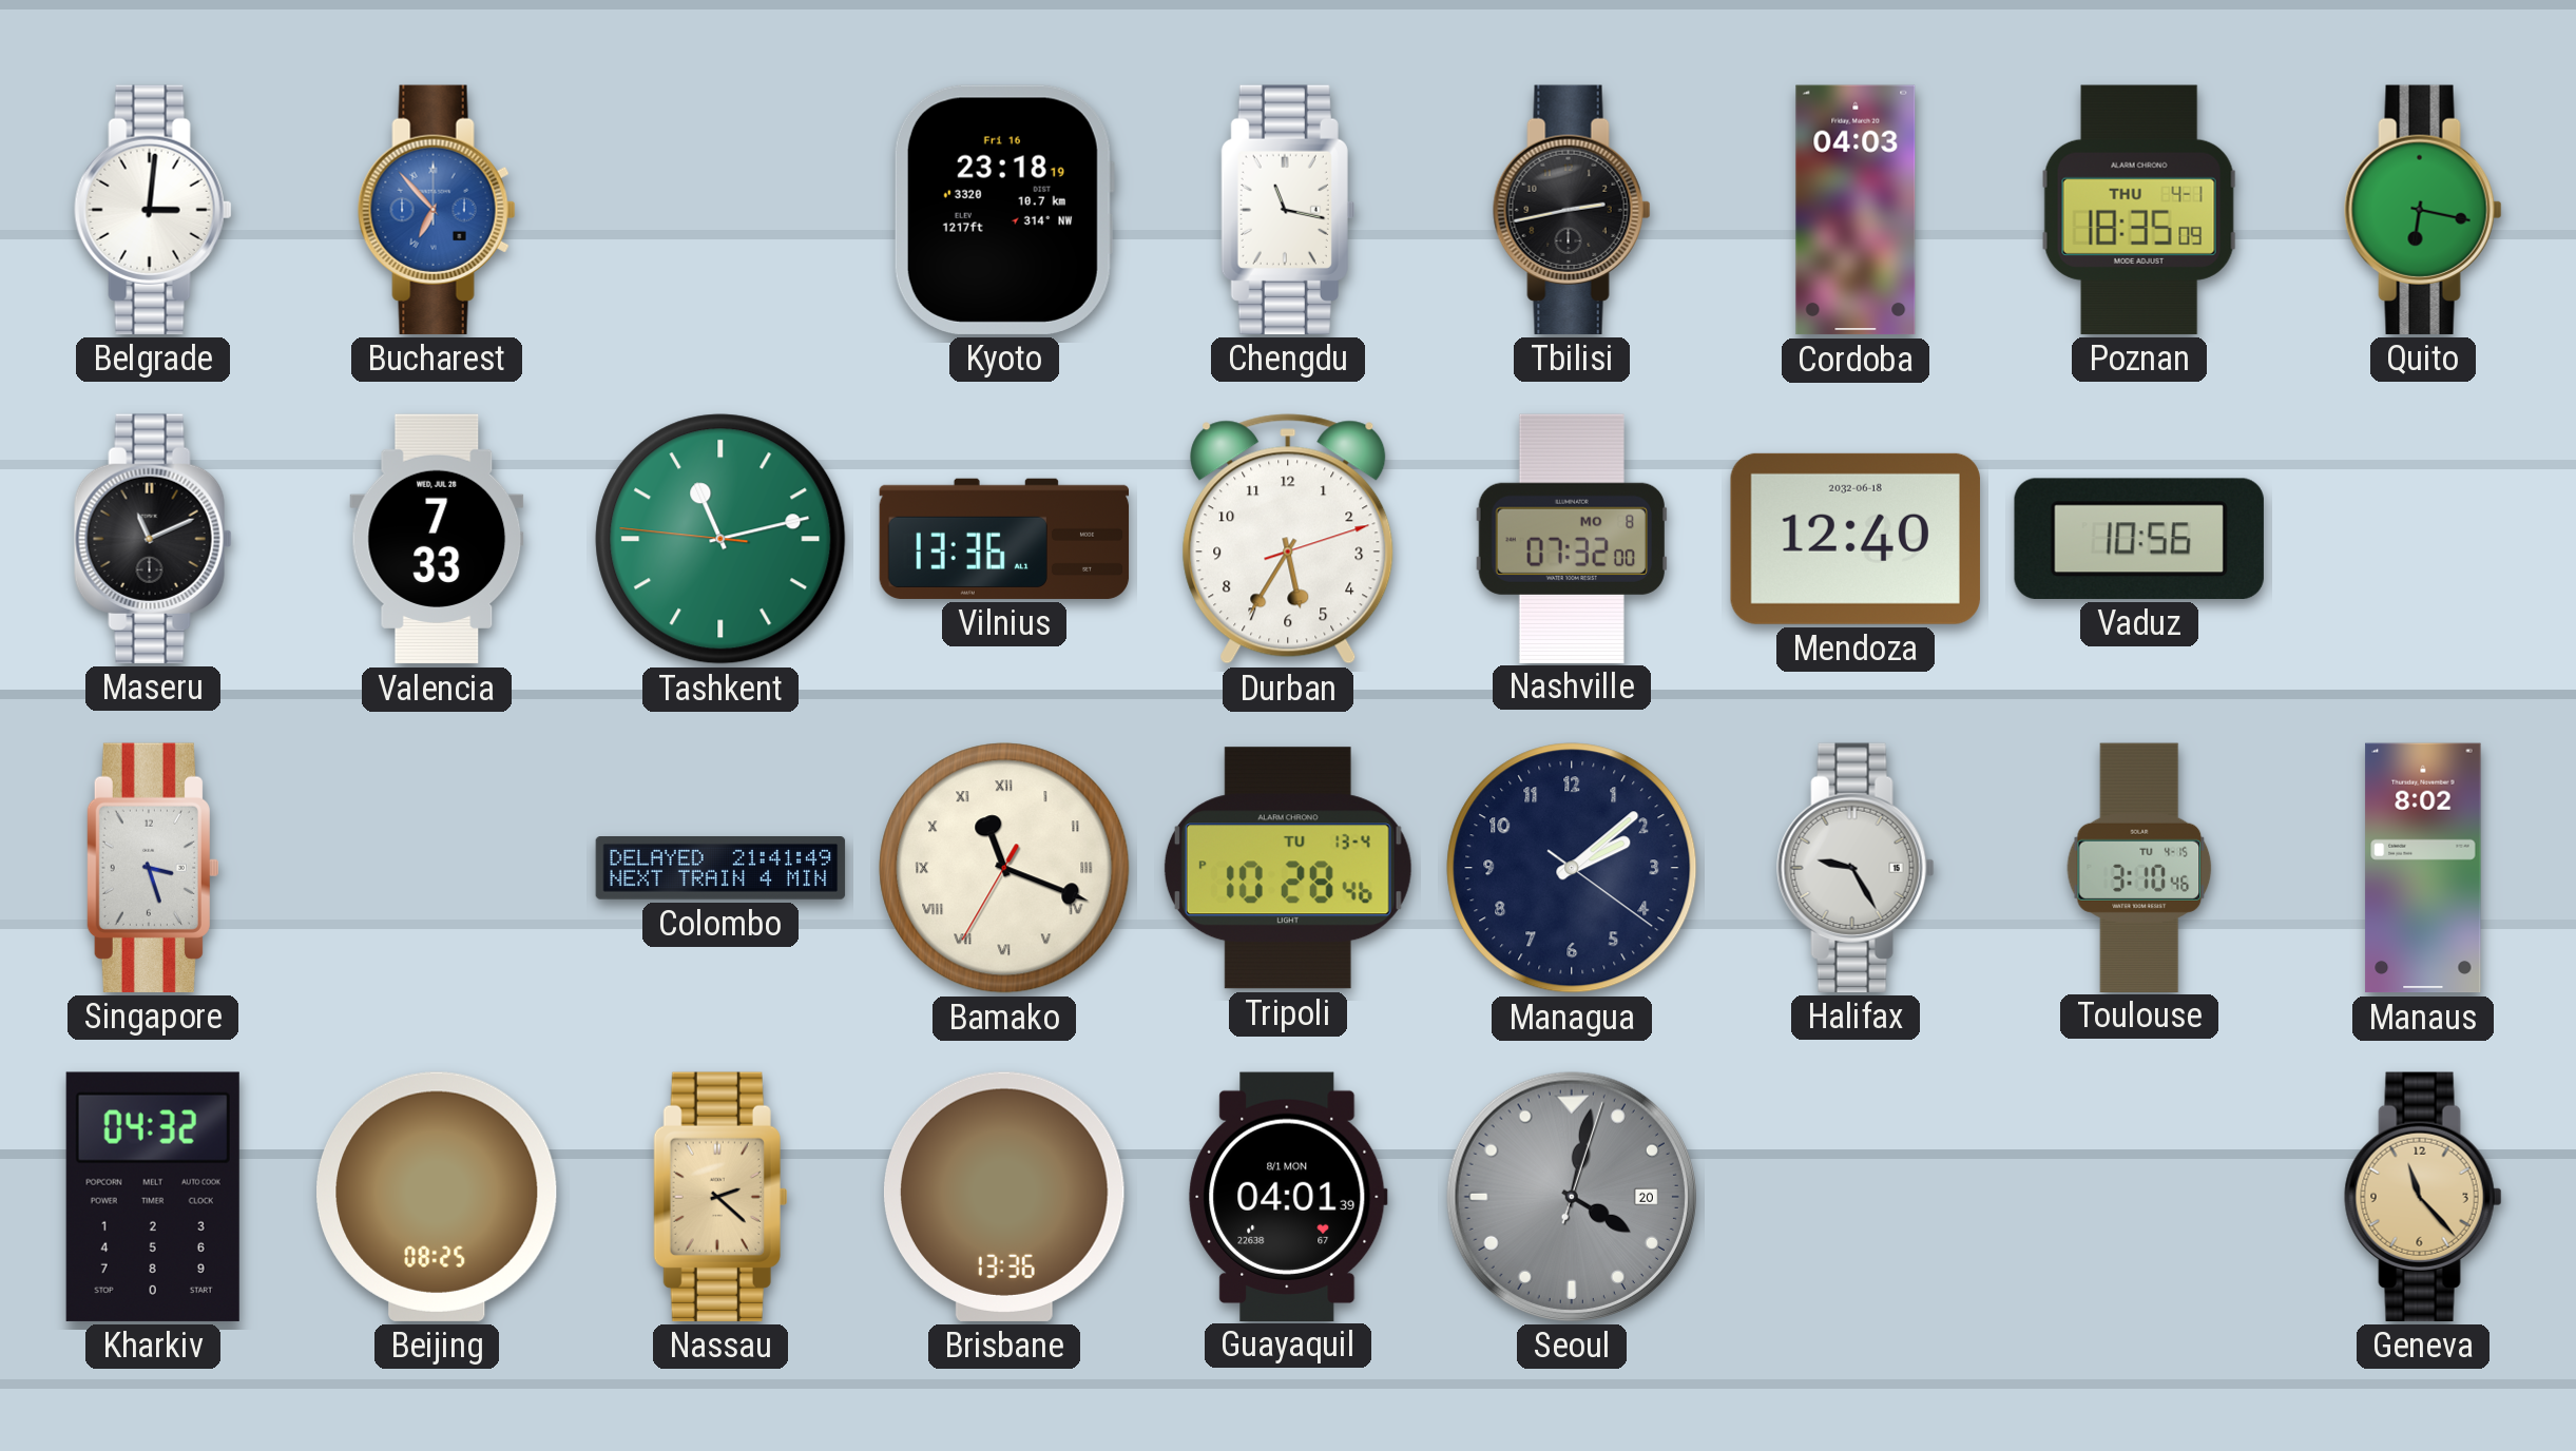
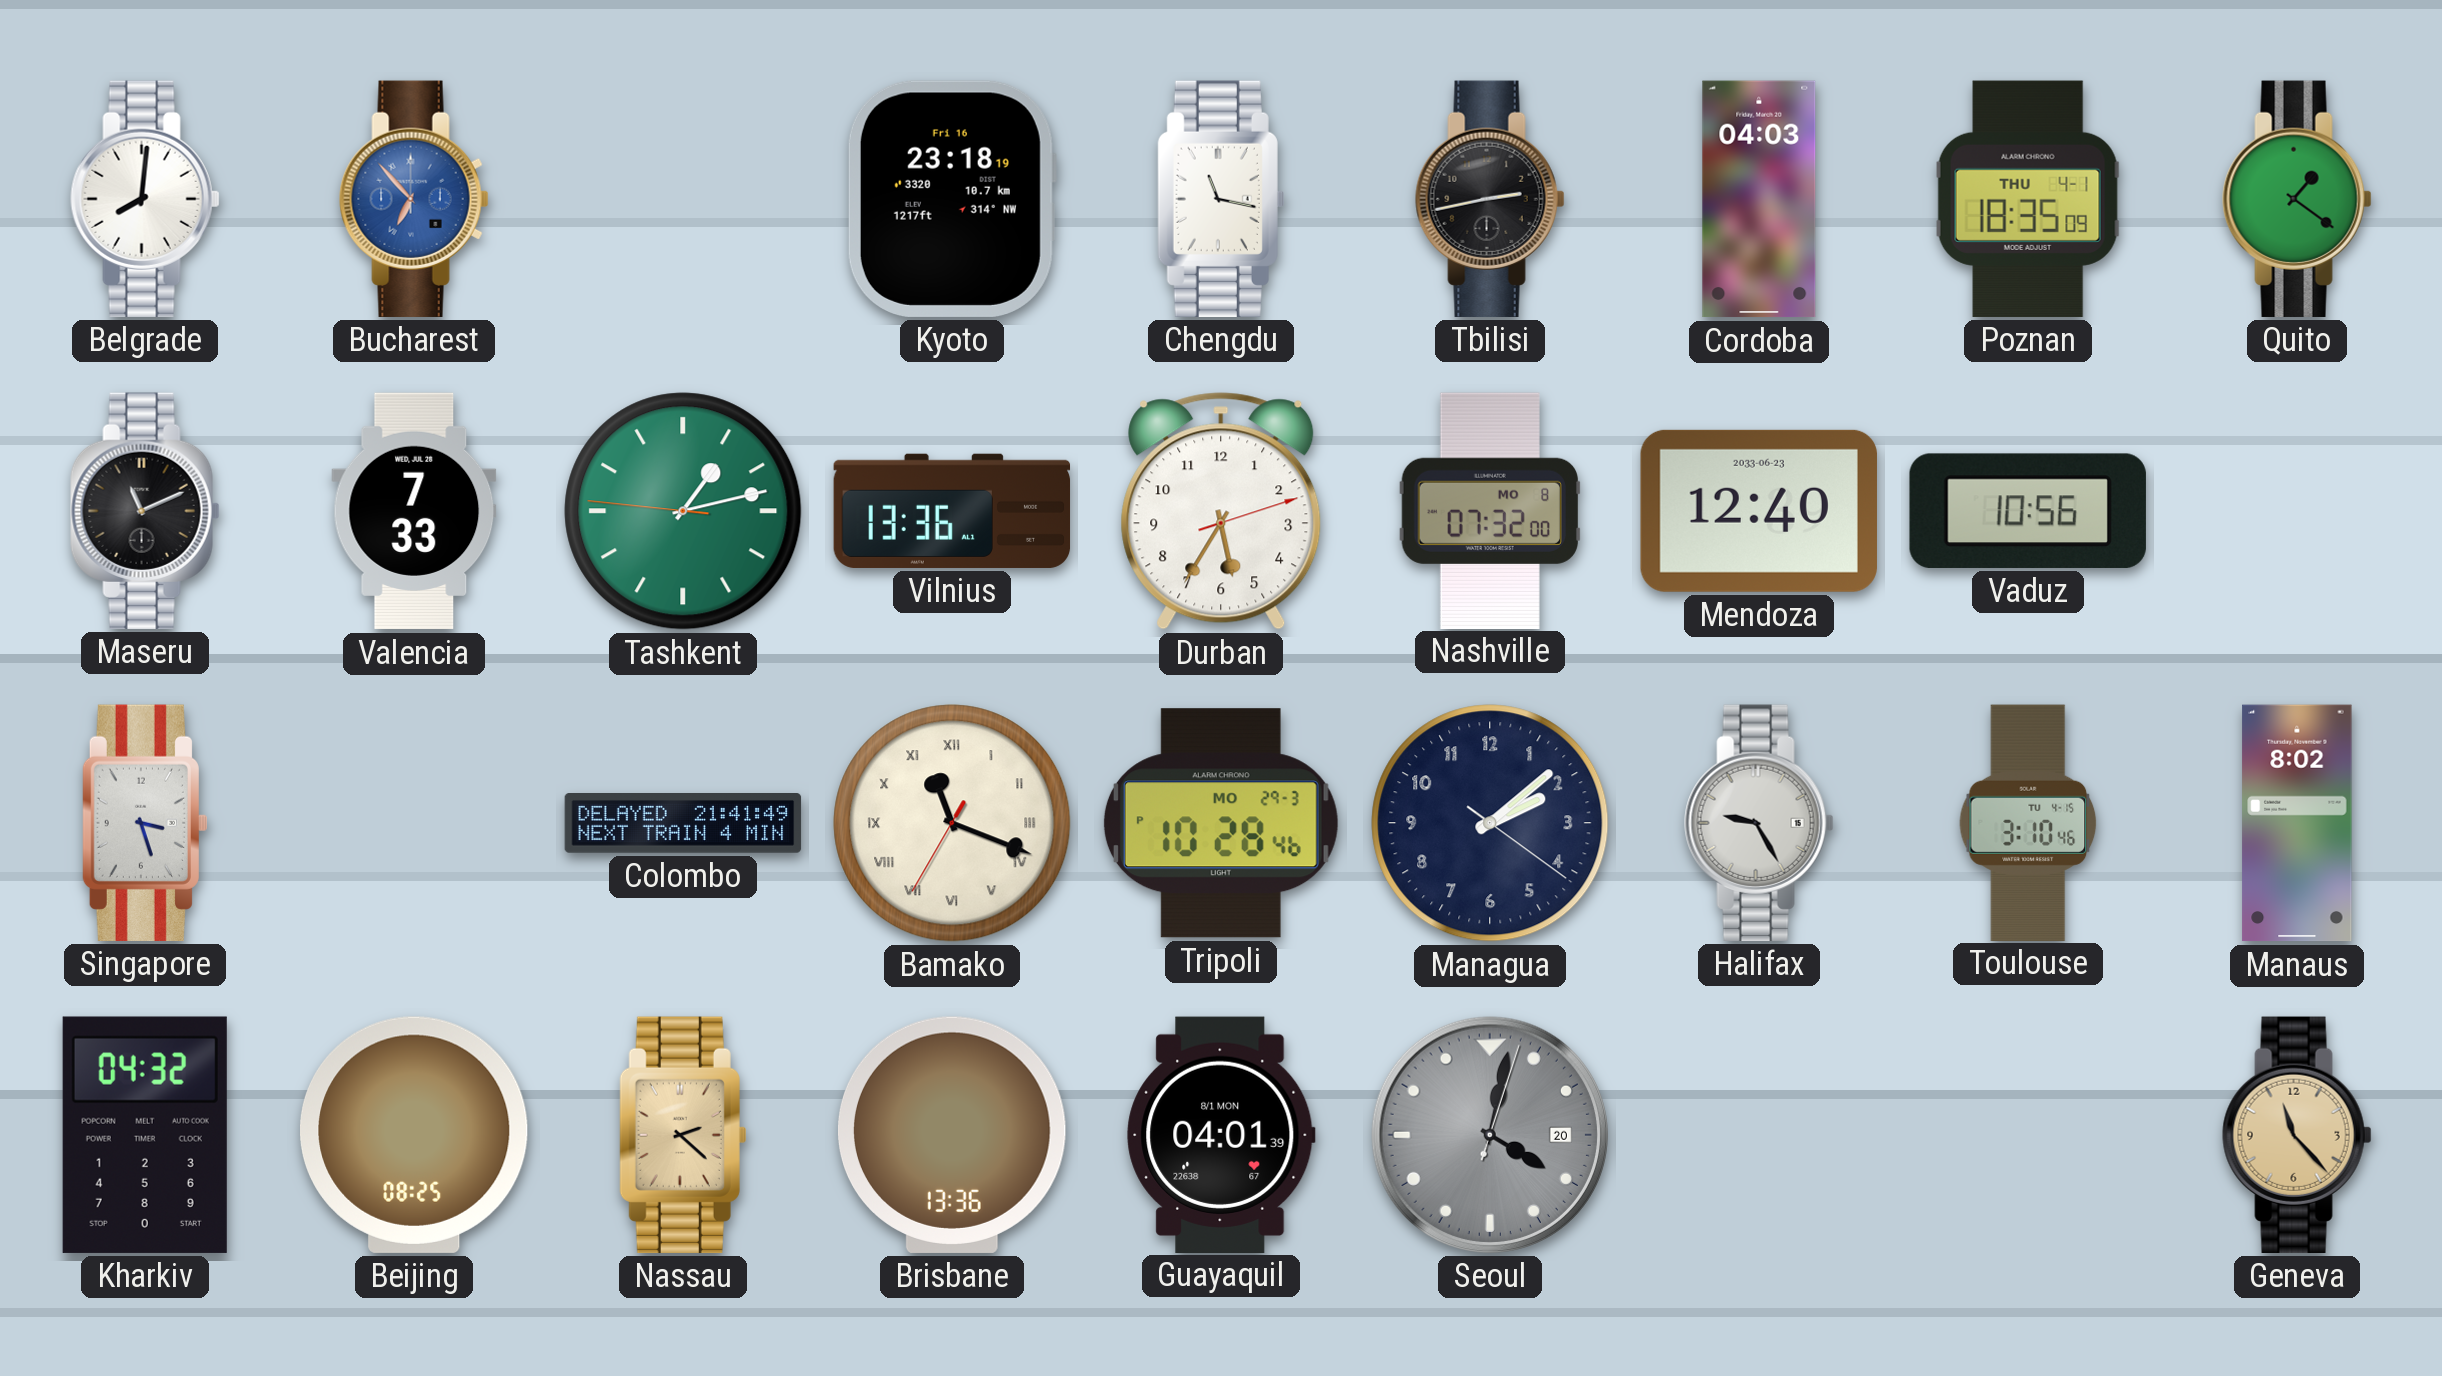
Belgrade: 3:01 -> 8:01 (145, 199)
Quito: 6:17 -> 1:21 (2297, 199)
Tashkent: 11:12 -> 1:12 (683, 511)
Mendoza date: 2032-06-18 -> 2033-06-23 (1759, 511)
Tripoli date: TU 13-4 -> MO 29-3 (1221, 823)
